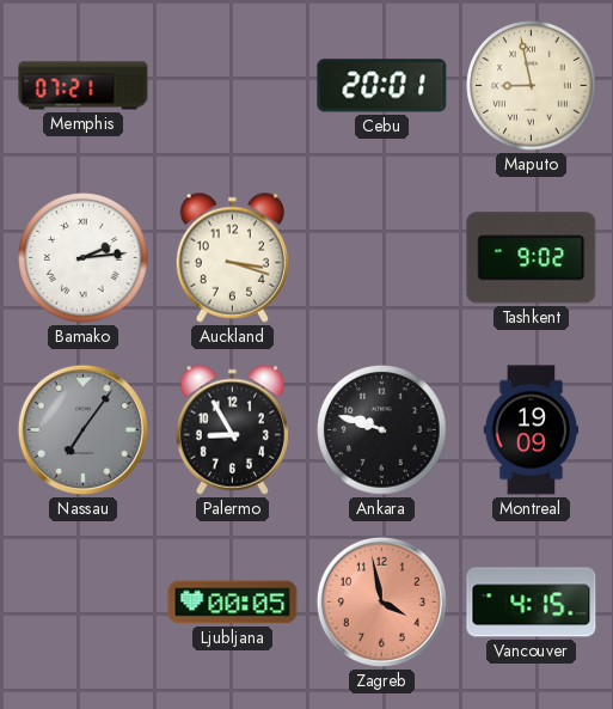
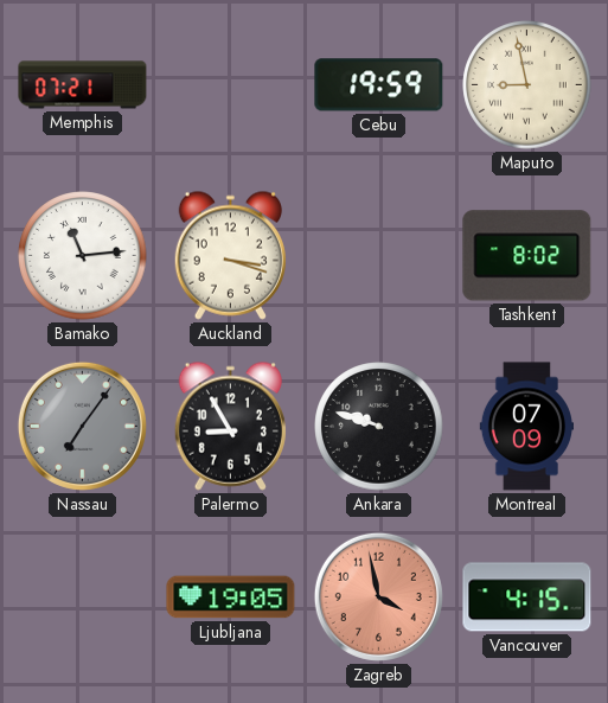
Cebu: 20:01 -> 19:59 (379, 85)
Bamako: 2:14 -> 11:14 (83, 256)
Tashkent: 9:02 -> 8:02 (527, 256)
Montreal: 19:09 -> 07:09 (526, 427)
Ljubljana: 00:05 -> 19:05 (231, 597)
